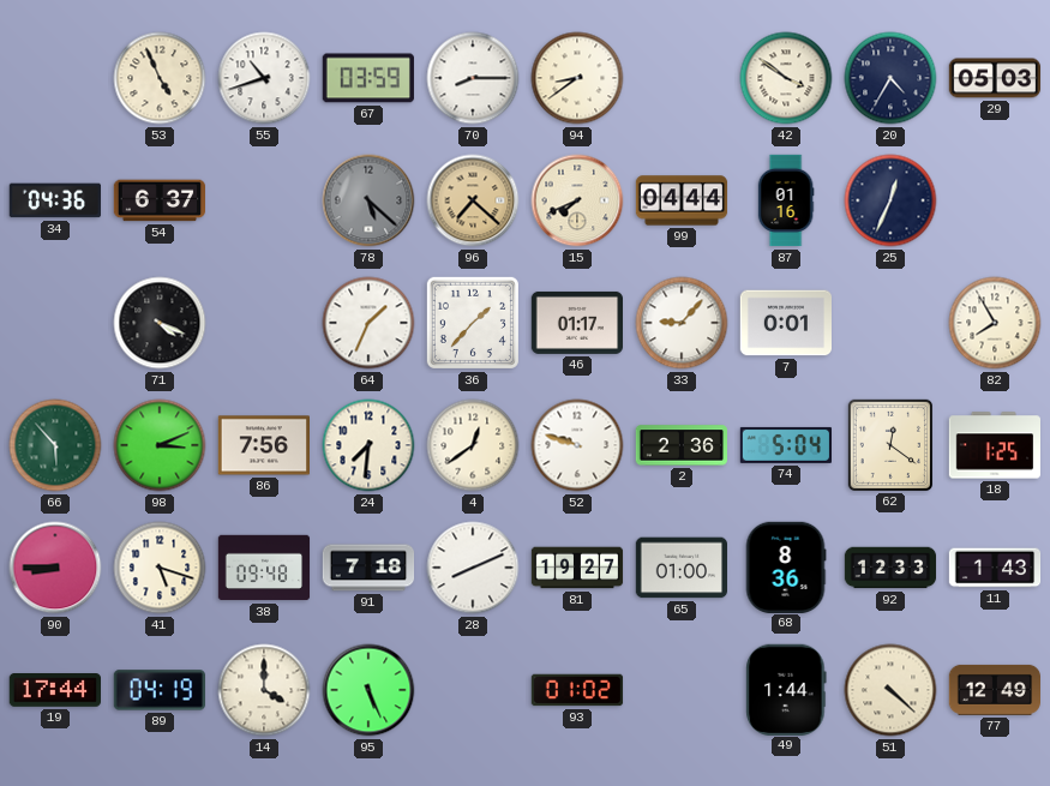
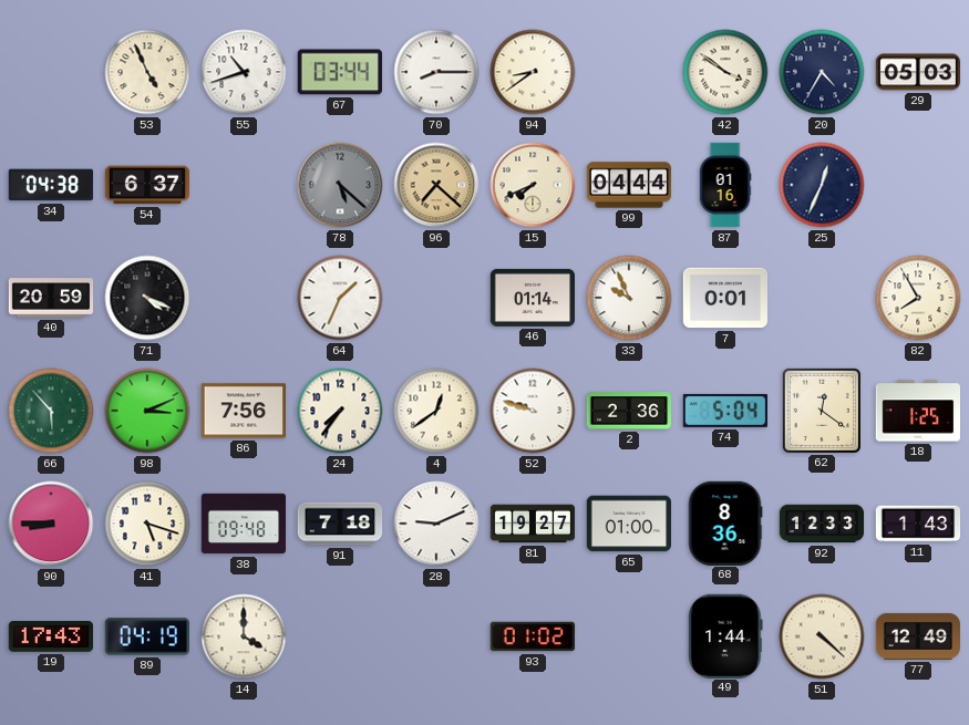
67: 03:59 -> 03:44 (340, 72)
34: 04:36 -> 04:38 (50, 185)
40: none -> 20:59 (51, 298)
36: 1:37 -> none (473, 323)
46: 01:17 -> 01:14 (532, 298)
33: 9:07 -> 9:56 (629, 298)
24: 7:31 -> 7:36 (340, 411)
28: 8:11 -> 9:11 (436, 524)
19: 17:44 -> 17:43 (50, 638)
95: 5:26 -> none (368, 690)
